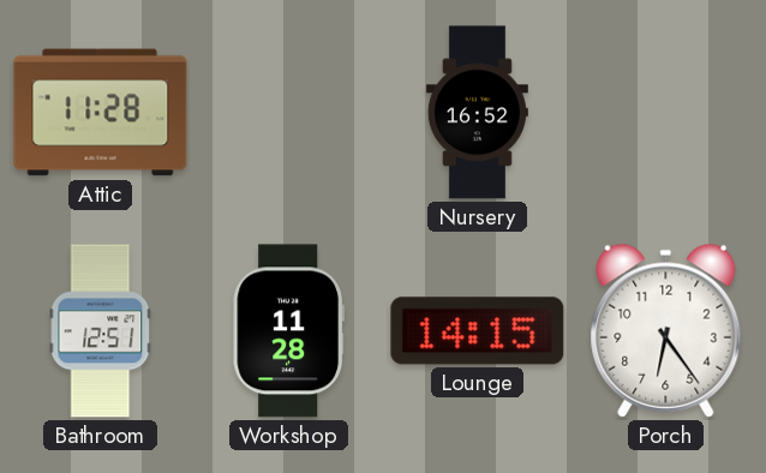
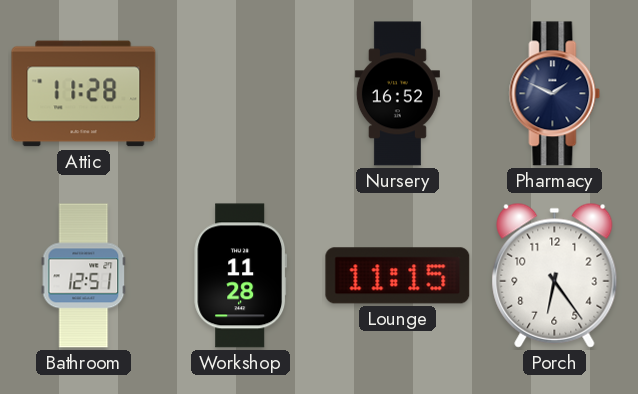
Pharmacy: none -> 1:49 (555, 94)
Lounge: 14:15 -> 11:15 (398, 276)
